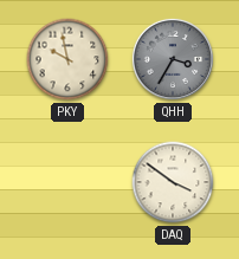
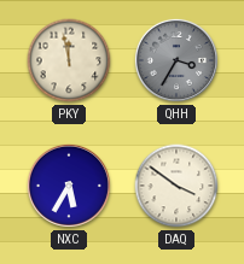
PKY: 9:58 -> 11:58 (69, 60)
NXC: none -> 5:35 (69, 186)
